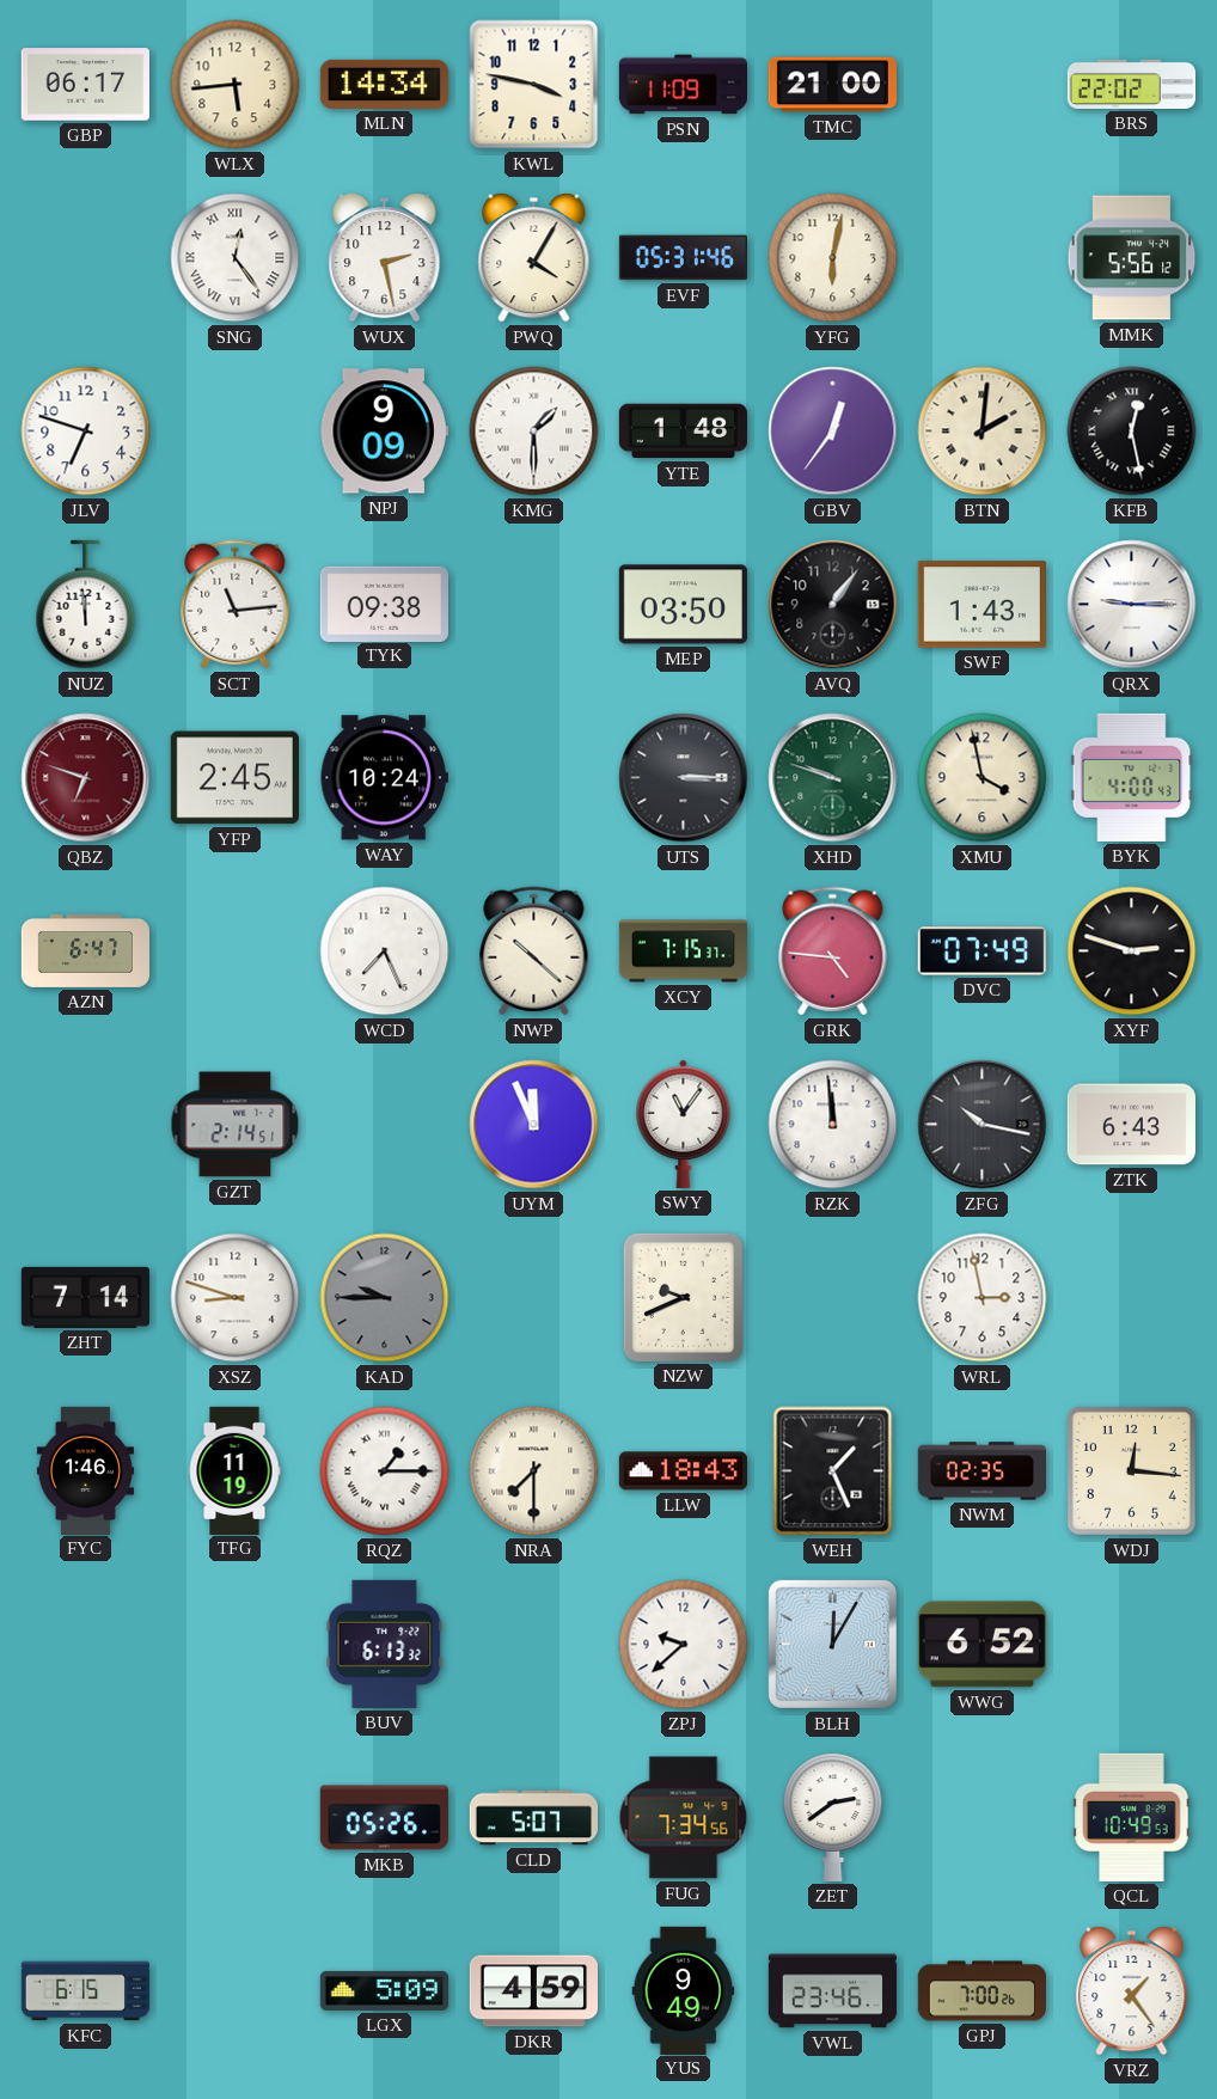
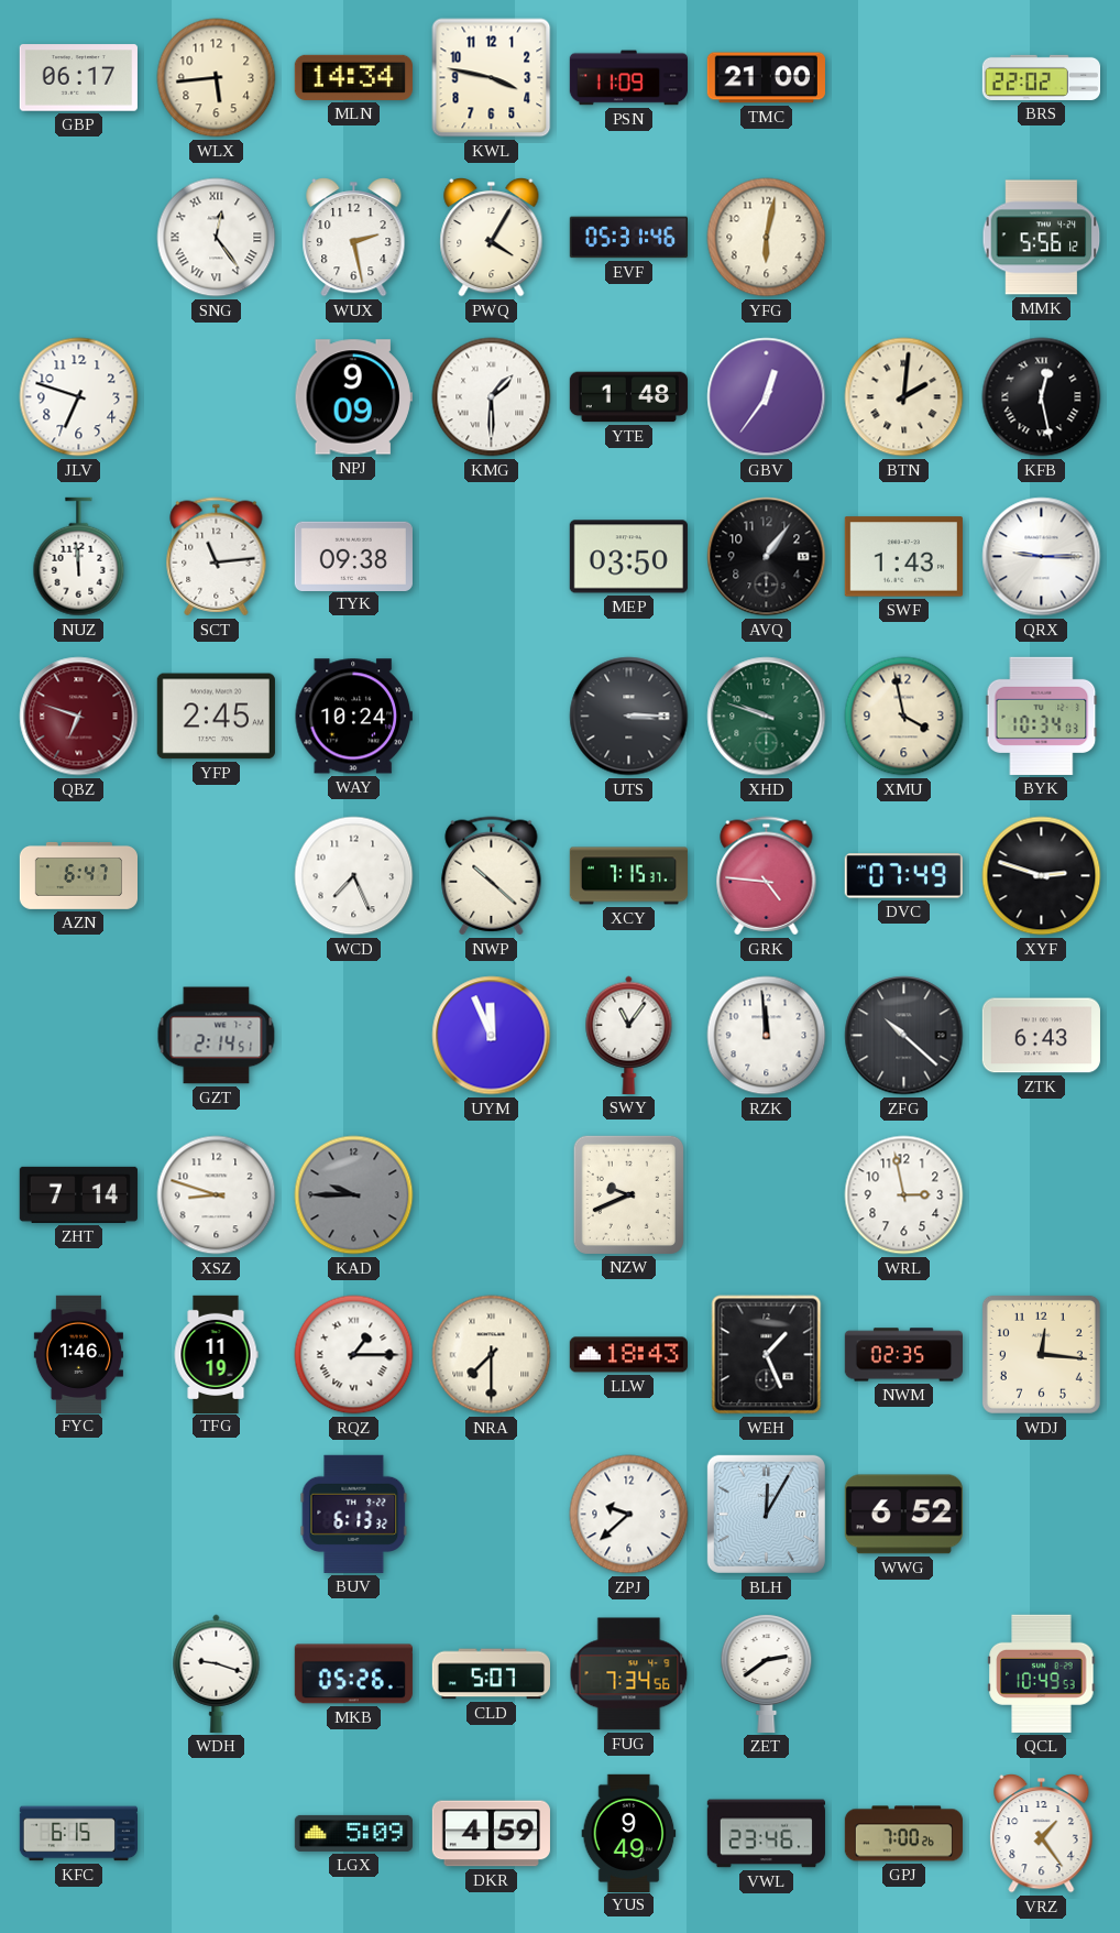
BYK: 4:00 -> 10:34 (1042, 716)
ZFG: 10:17 -> 10:22 (904, 1036)
WDH: none -> 9:18 (217, 1673)
